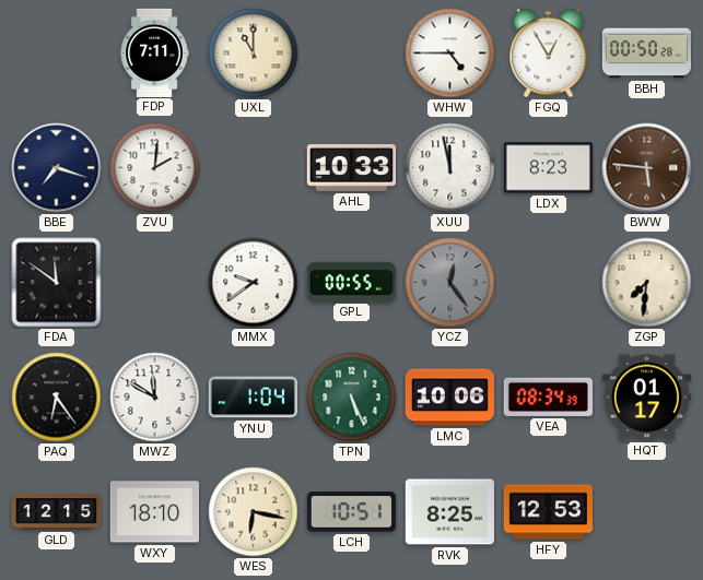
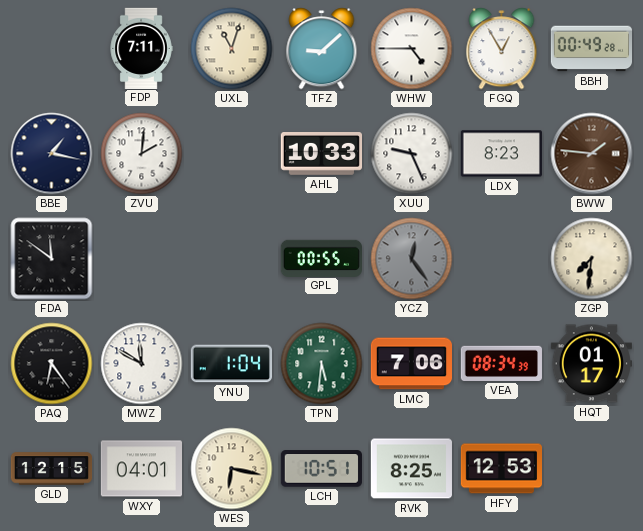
UXL: 11:00 -> 11:03 (232, 49)
TFZ: none -> 9:08 (322, 49)
BBH: 00:50 -> 00:49 (591, 49)
BBE: 7:18 -> 1:17 (52, 154)
XUU: 11:58 -> 9:26 (412, 154)
BWW: 5:46 -> 1:46 (592, 154)
MMX: 9:39 -> none (254, 283)
TPN: 5:26 -> 5:31 (322, 364)
LMC: 10:06 -> 7:06 (411, 364)
WXY: 18:10 -> 04:01 (141, 469)
